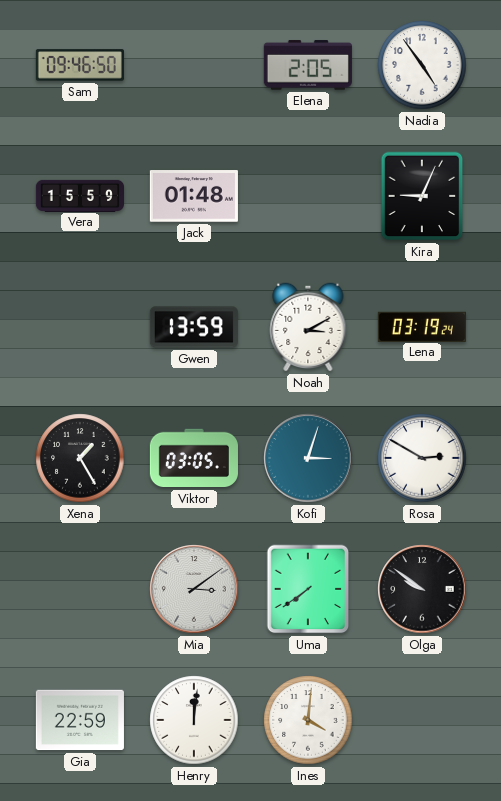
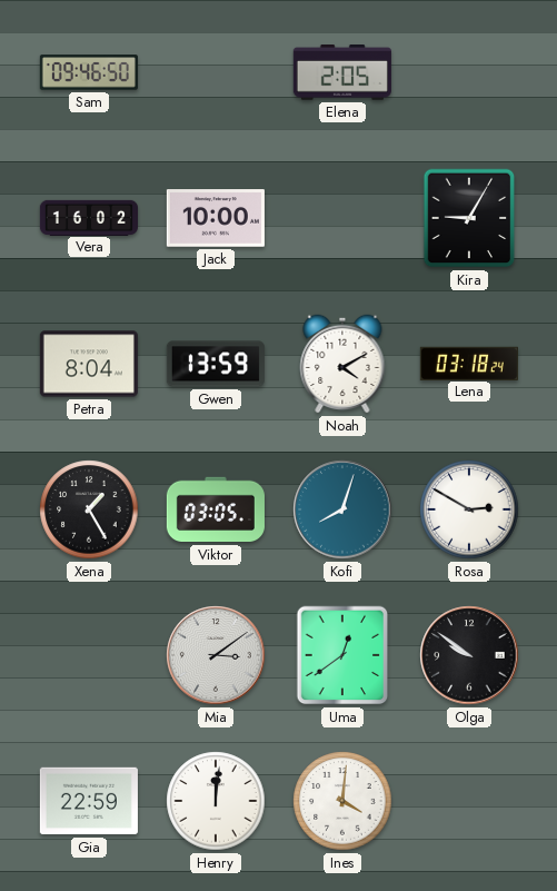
Nadia: 4:54 -> none (422, 65)
Vera: 15:59 -> 16:02 (88, 217)
Jack: 01:48 -> 10:00 (216, 218)
Kira: 9:04 -> 9:05 (469, 218)
Petra: none -> 8:04 (89, 364)
Noah: 3:10 -> 4:10 (342, 364)
Lena: 03:19 -> 03:18 (469, 363)
Kofi: 3:03 -> 8:03 (342, 509)
Uma: 7:39 -> 12:39 (342, 655)
